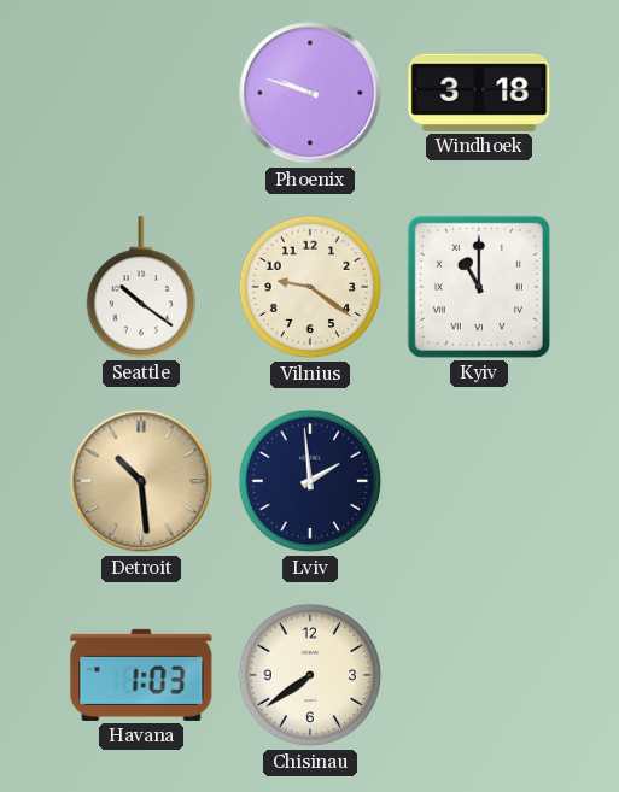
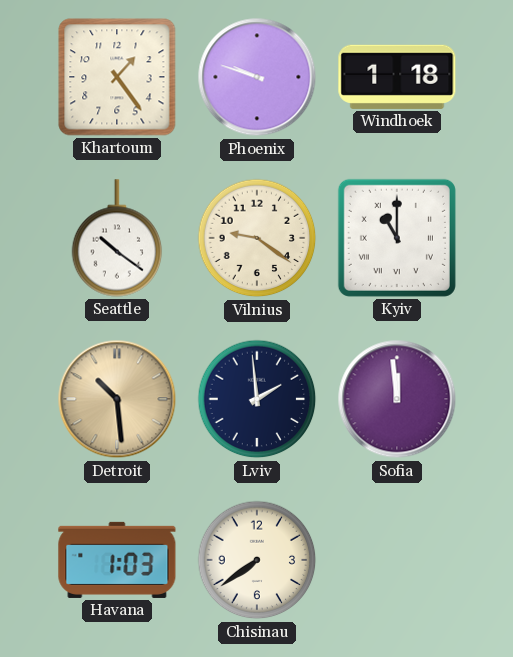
Khartoum: none -> 1:24 (117, 77)
Windhoek: 3:18 -> 1:18 (397, 77)
Sofia: none -> 11:59 (397, 399)
